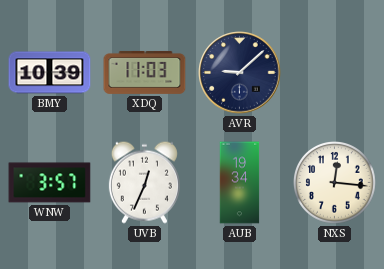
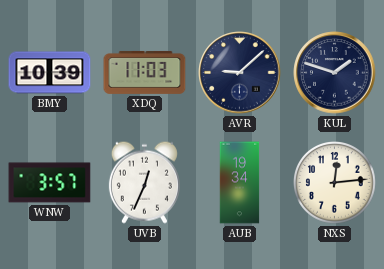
KUL: none -> 1:48 (335, 73)
NXS: 12:16 -> 12:14 (335, 183)
